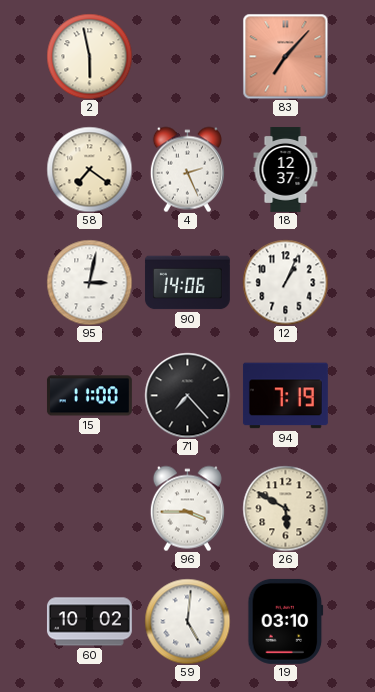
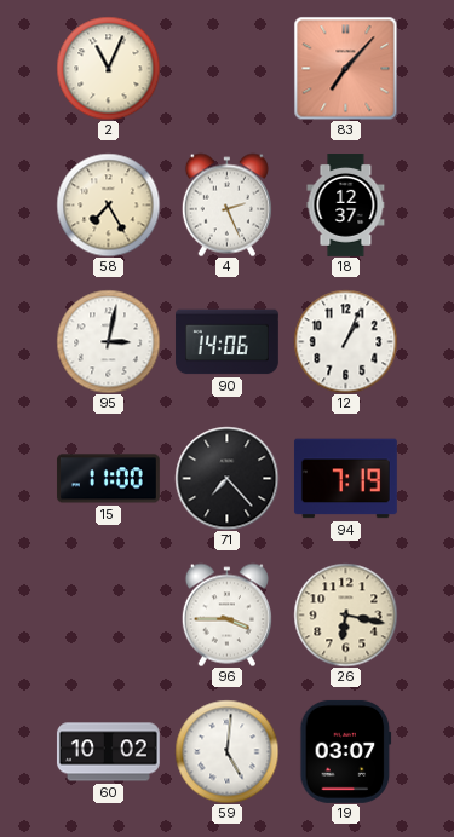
2: 5:58 -> 11:04 (108, 68)
58: 7:21 -> 7:25 (108, 204)
26: 5:50 -> 6:17 (345, 614)
19: 03:10 -> 03:07 (346, 751)
